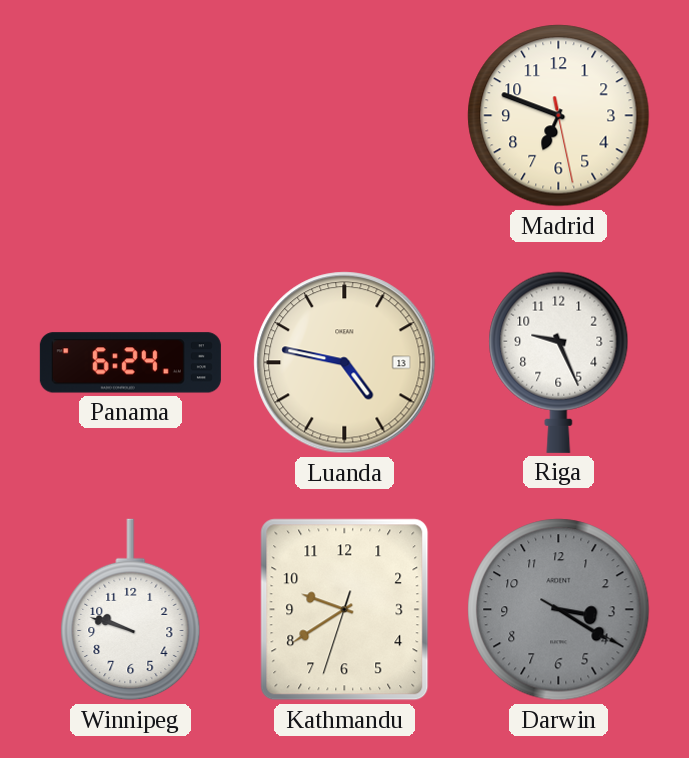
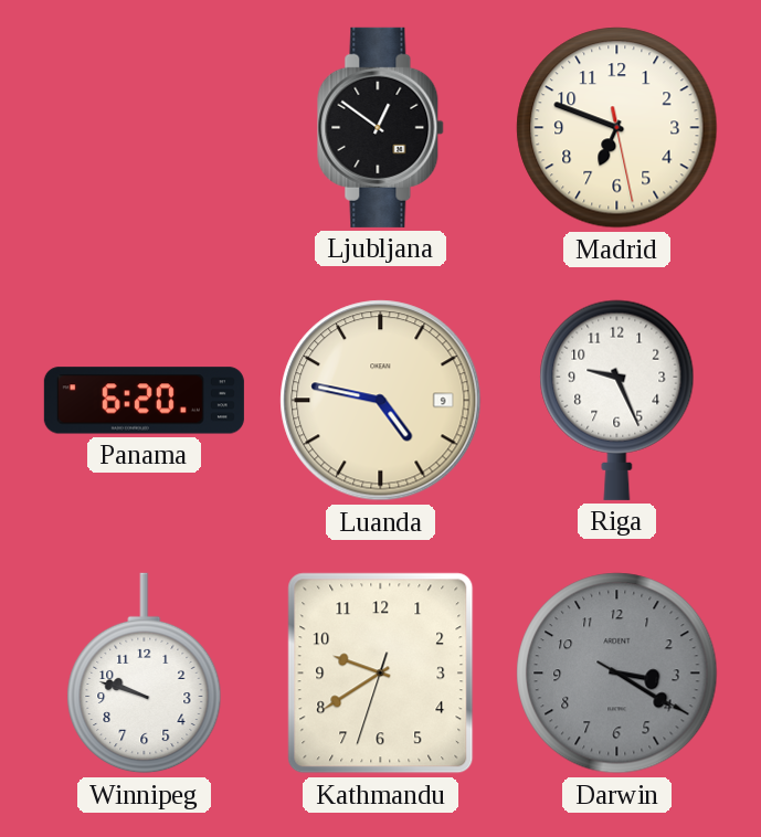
Ljubljana: none -> 12:51 (381, 127)
Panama: 6:24 -> 6:20 (144, 401)
Luanda date: 13 -> 9 (381, 401)
